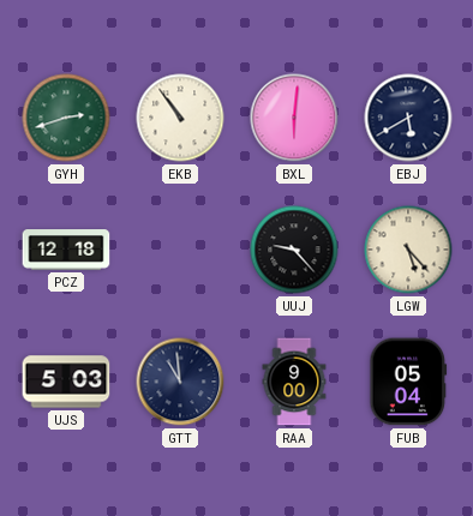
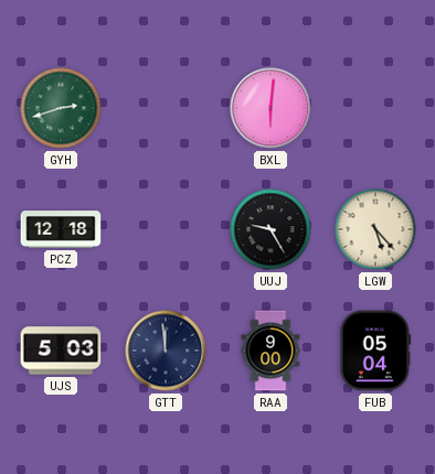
EKB: 10:54 -> none (180, 118)
EBJ: 5:40 -> none (408, 118)
UUJ: 9:23 -> 9:25 (270, 229)
GTT: 10:59 -> 11:59 (166, 351)
